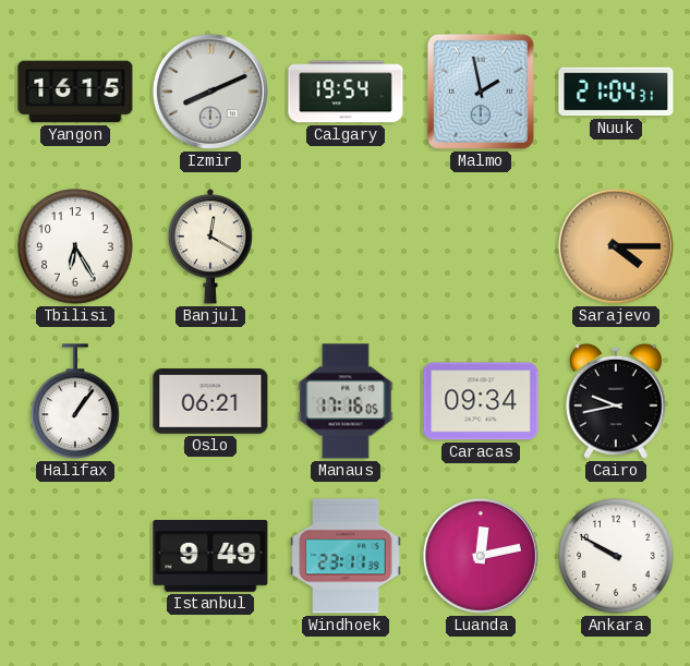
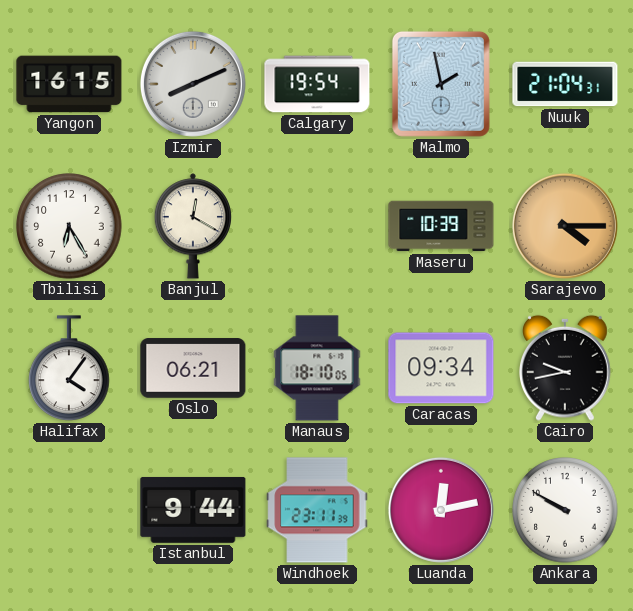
Maseru: none -> 10:39 (441, 226)
Halifax: 1:06 -> 4:06 (69, 368)
Manaus: 17:16 -> 18:10 (317, 368)
Istanbul: 9:49 -> 9:44 (193, 510)
